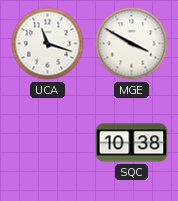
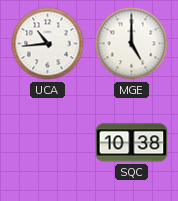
UCA: 11:18 -> 10:44 (48, 44)
MGE: 3:50 -> 5:00 (132, 44)
